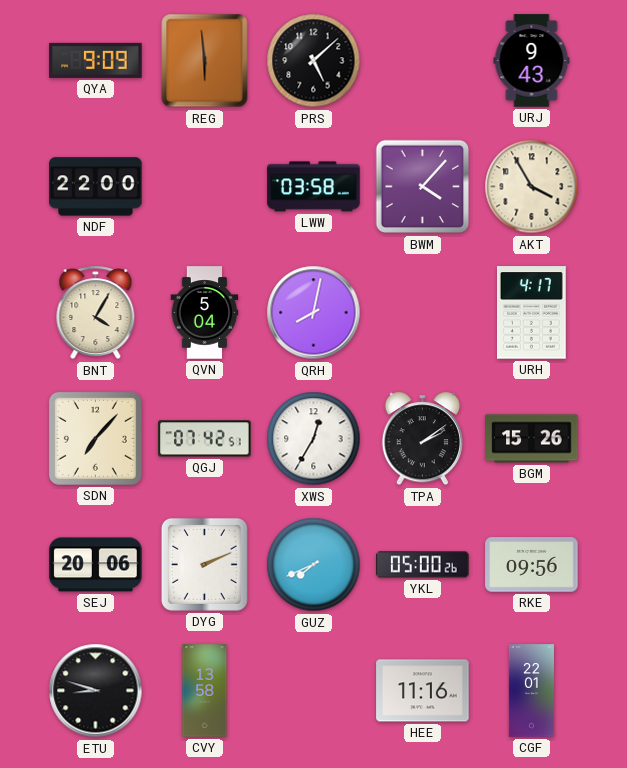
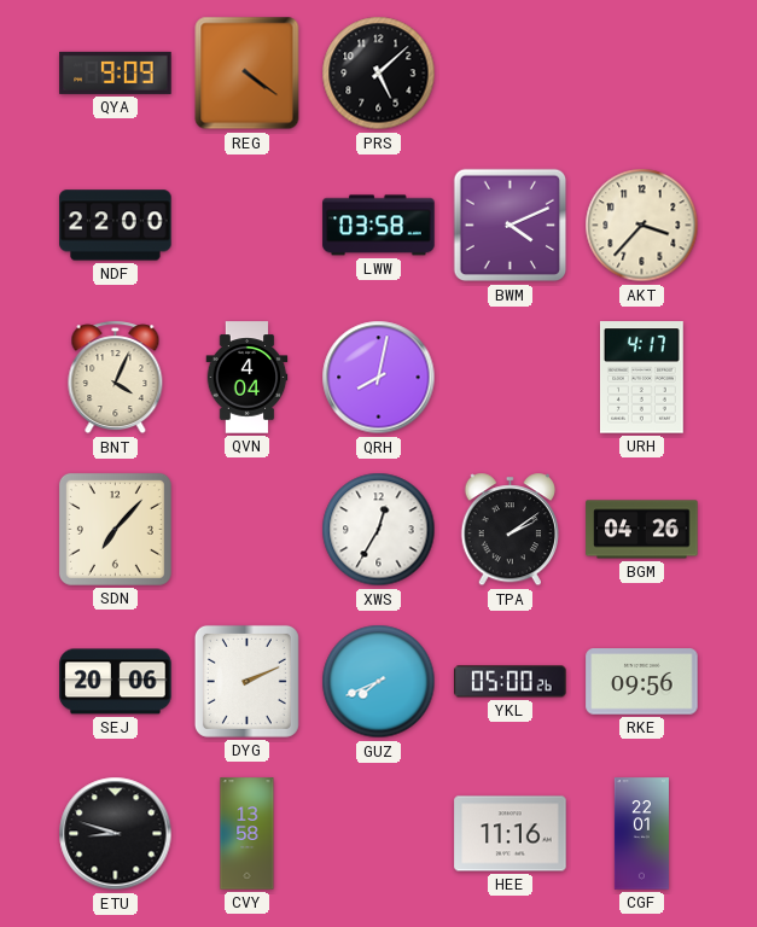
REG: 5:59 -> 4:21 (248, 74)
URJ: 9:43 -> none (532, 61)
BWM: 4:07 -> 4:11 (511, 226)
AKT: 3:55 -> 3:37 (642, 226)
BNT: 4:05 -> 4:04 (116, 378)
QVN: 5:04 -> 4:04 (248, 378)
QGJ: 07:42 -> none (205, 439)
BGM: 15:26 -> 04:26 (642, 530)
